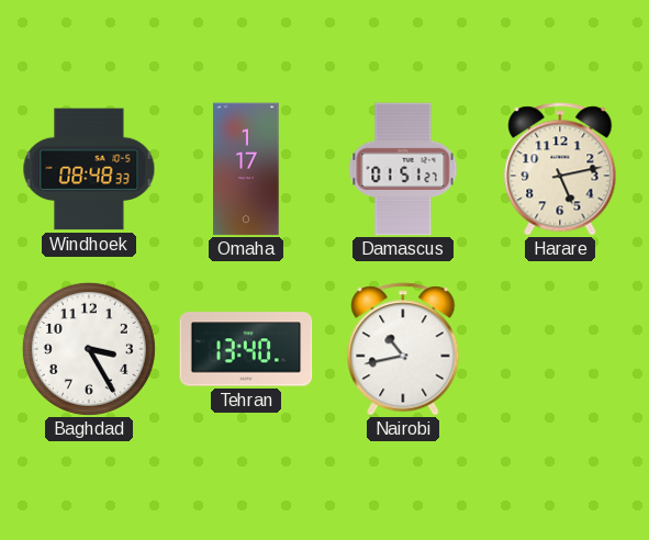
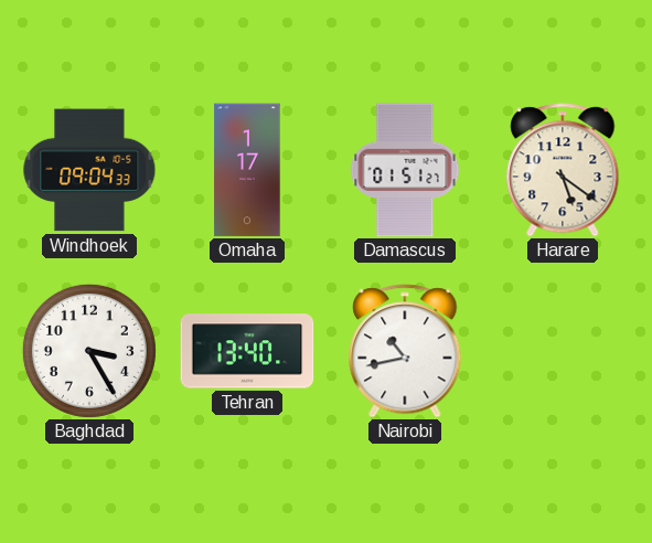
Windhoek: 08:48 -> 09:04 (89, 170)
Harare: 5:13 -> 5:21 (563, 170)
